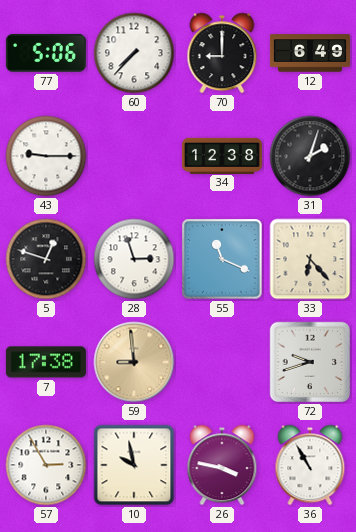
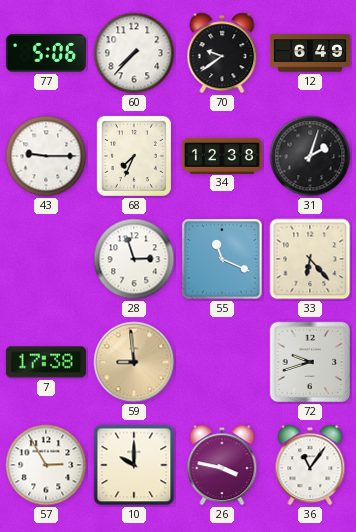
70: 9:00 -> 9:39 (222, 53)
68: none -> 7:34 (134, 156)
5: 12:48 -> none (46, 259)
10: 9:58 -> 10:00 (134, 465)
36: 10:55 -> 11:06 (310, 465)
